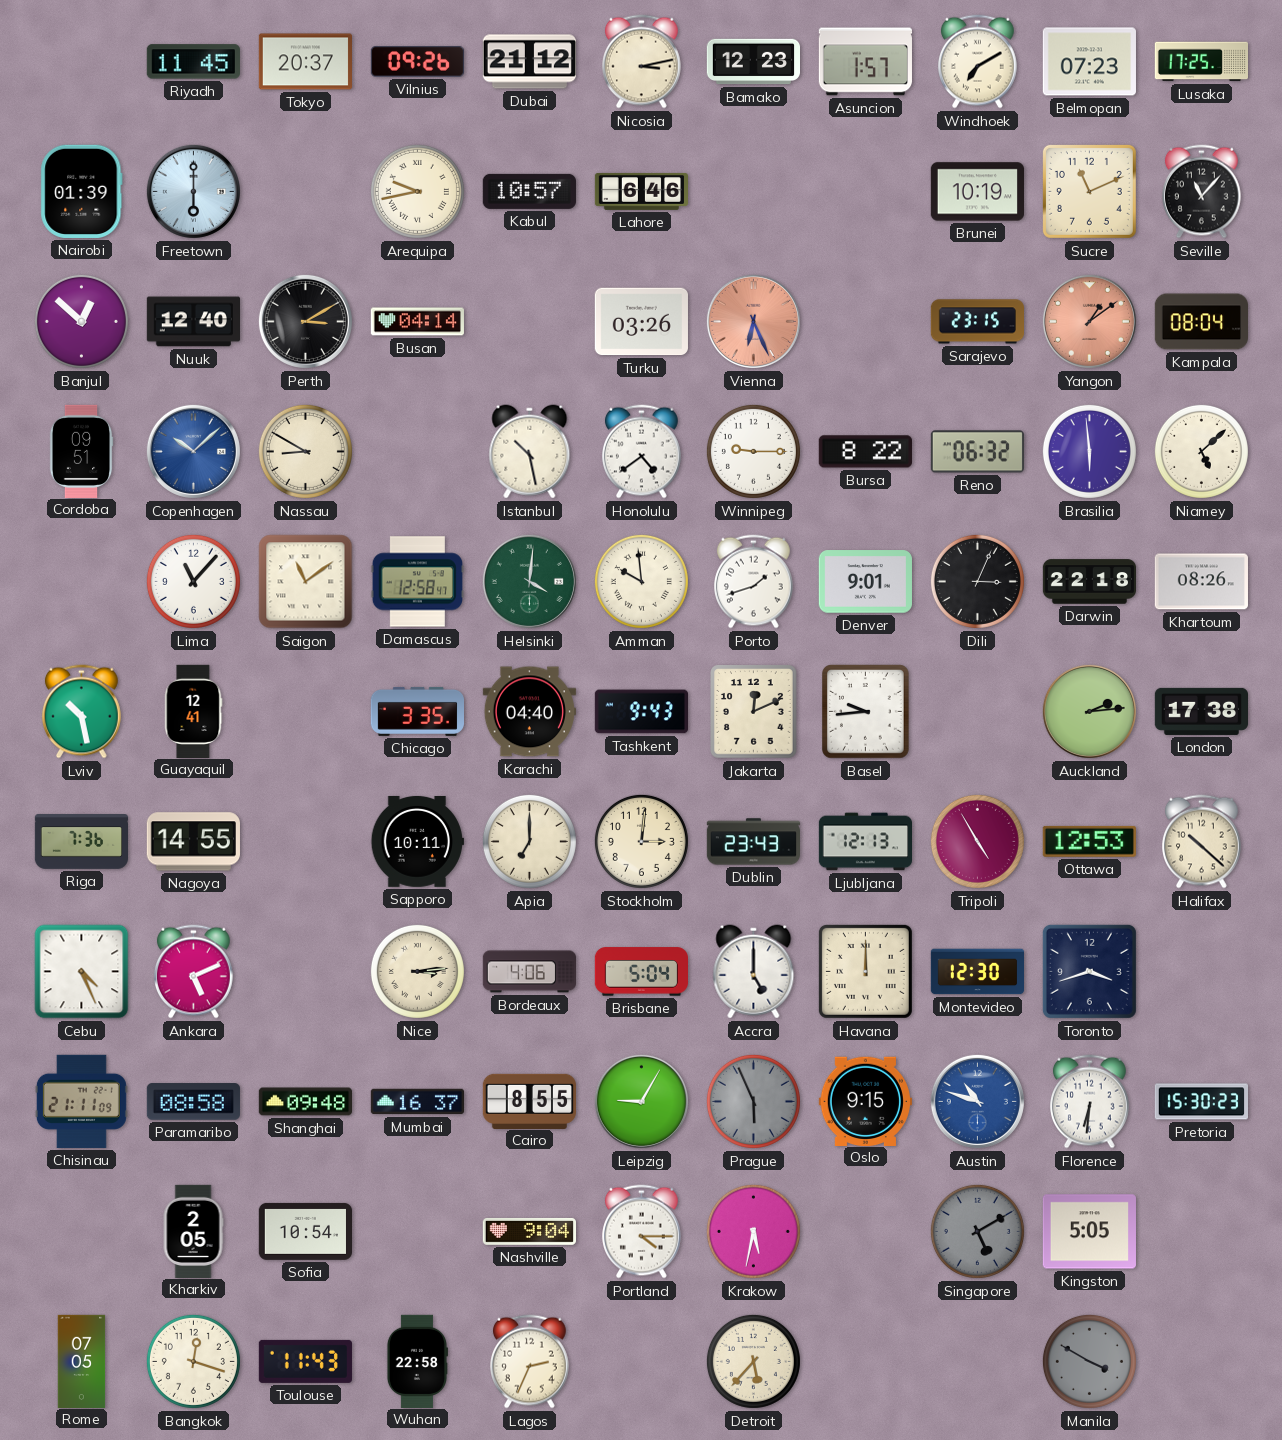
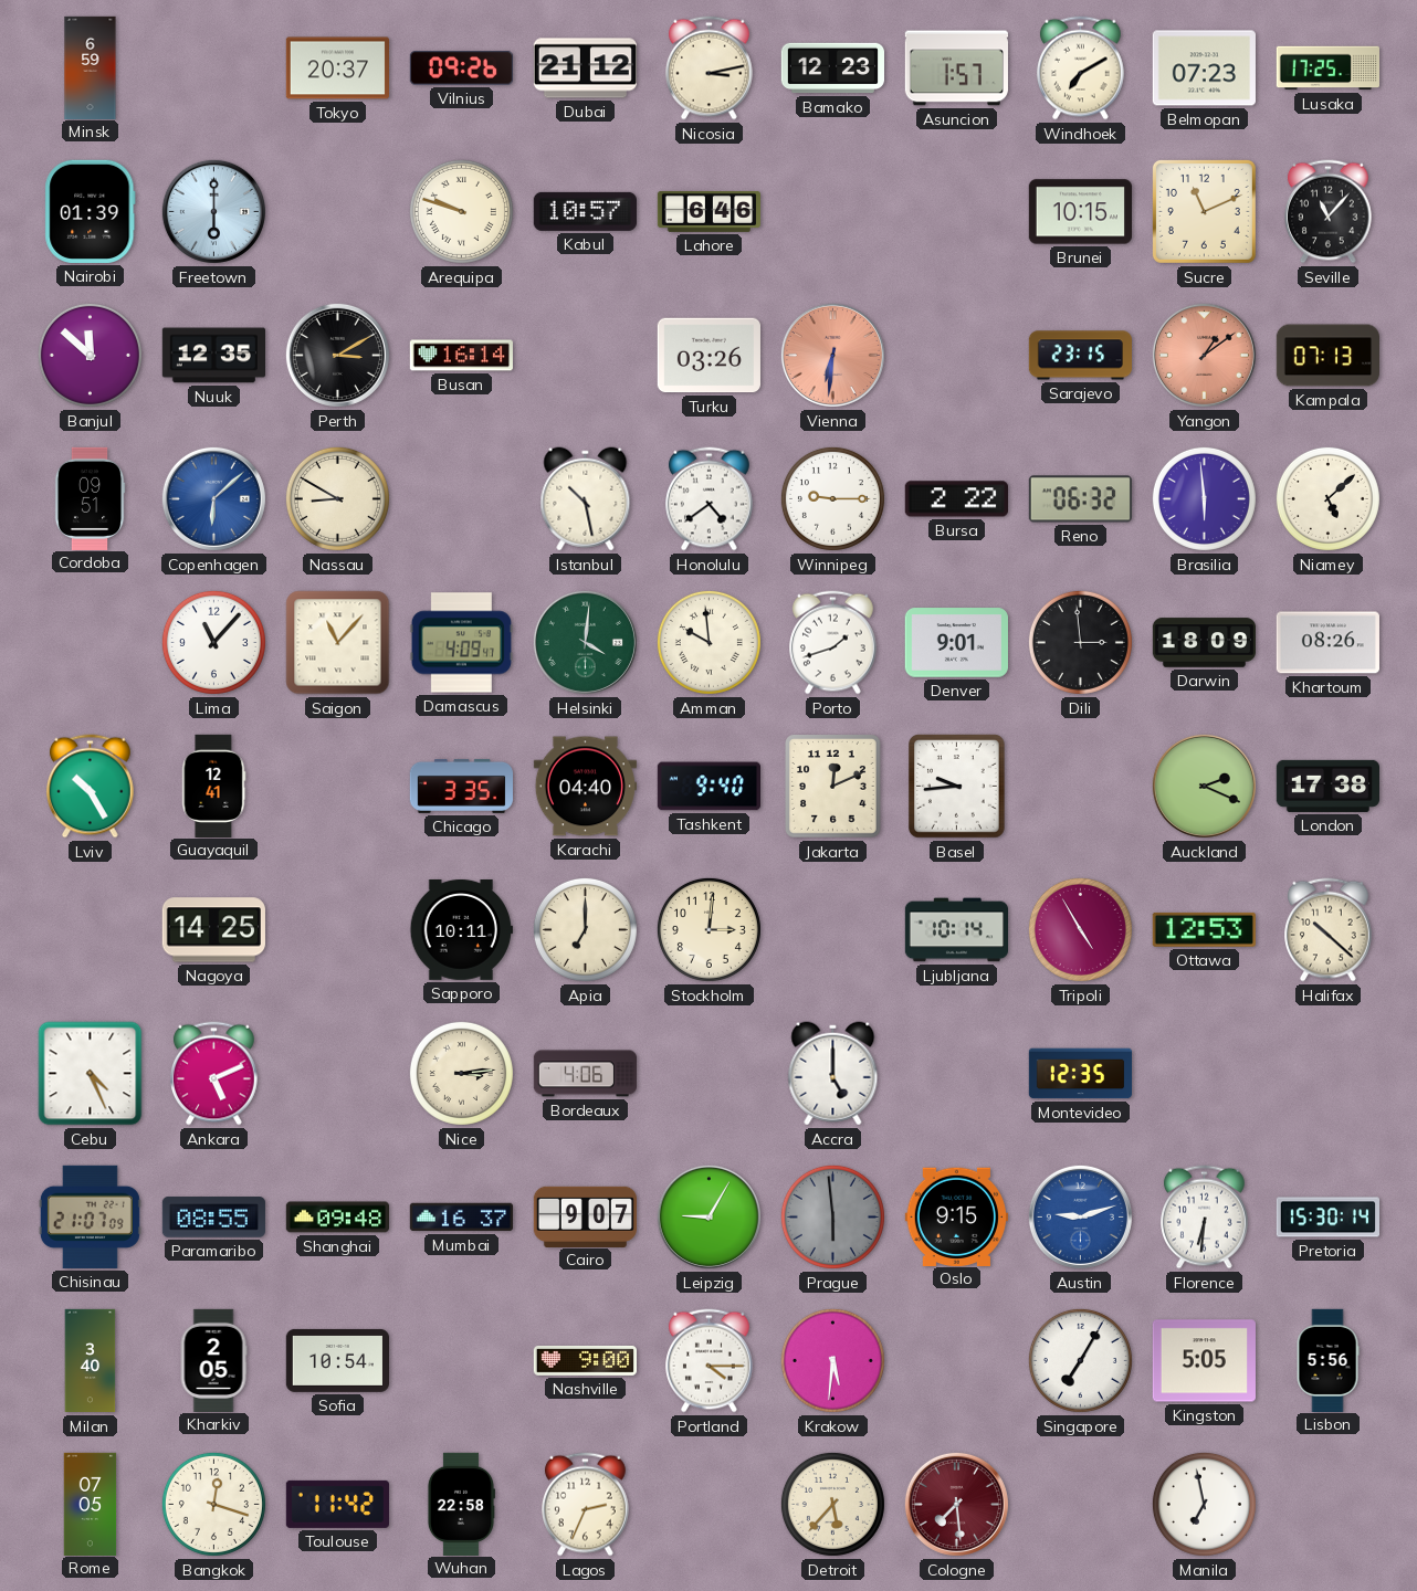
Minsk: none -> 6:59 (91, 67)
Riyadh: 11:45 -> none (193, 62)
Arequipa: 9:43 -> 9:48 (461, 211)
Brunei: 10:19 -> 10:15 (1080, 212)
Banjul: 12:52 -> 11:52 (90, 355)
Nuuk: 12:40 -> 12:35 (213, 356)
Busan: 04:14 -> 16:14 (461, 356)
Vienna: 6:26 -> 6:31 (832, 355)
Kampala: 08:04 -> 07:13 (1327, 356)
Copenhagen: 10:08 -> 6:08 (213, 498)
Bursa: 8:22 -> 2:22 (956, 499)
Saigon: 11:09 -> 11:07 (338, 643)
Damascus: 12:58 -> 4:09 (461, 643)
Dili: 3:04 -> 2:59 (1080, 642)
Darwin: 22:18 -> 18:09 (1204, 643)
Lviv: 10:28 -> 10:25 (91, 787)
Tashkent: 9:43 -> 9:40 (709, 787)
Auckland: 2:14 -> 2:19 (1204, 786)
Riga: 7:36 -> none (81, 842)
Nagoya: 14:55 -> 14:25 (213, 930)
Dublin: 23:43 -> none (753, 842)
Ljubljana: 12:13 -> 10:14 (956, 930)
Brisbane: 5:04 -> none (641, 972)
Havana: 12:00 -> none (865, 971)
Montevideo: 12:30 -> 12:35 (1080, 1074)
Toronto: 3:42 -> none (1089, 971)
Chisinau: 21:11 -> 21:07 (90, 1216)
Paramaribo: 08:58 -> 08:55 (213, 1218)
Cairo: 8:55 -> 9:07 (585, 1216)
Prague: 5:56 -> 5:59 (832, 1216)
Austin: 10:48 -> 9:12 (1080, 1216)
Pretoria: 15:30:23 -> 15:30:14 (1327, 1218)
Milan: none -> 3:40 (91, 1361)
Nashville: 9:04 -> 9:00 (585, 1360)
Krakow: 5:32 -> 5:31 (832, 1360)
Singapore: 5:10 -> 7:05 (1080, 1360)
Singapore dial: grey -> white (1080, 1360)
Lisbon: none -> 5:56 (1327, 1360)
Toulouse: 11:43 -> 11:42 (337, 1504)
Cologne: none -> 7:29 (956, 1504)
Manila: 3:50 -> 6:58 (1204, 1504)
Manila dial: grey -> white (1204, 1504)
